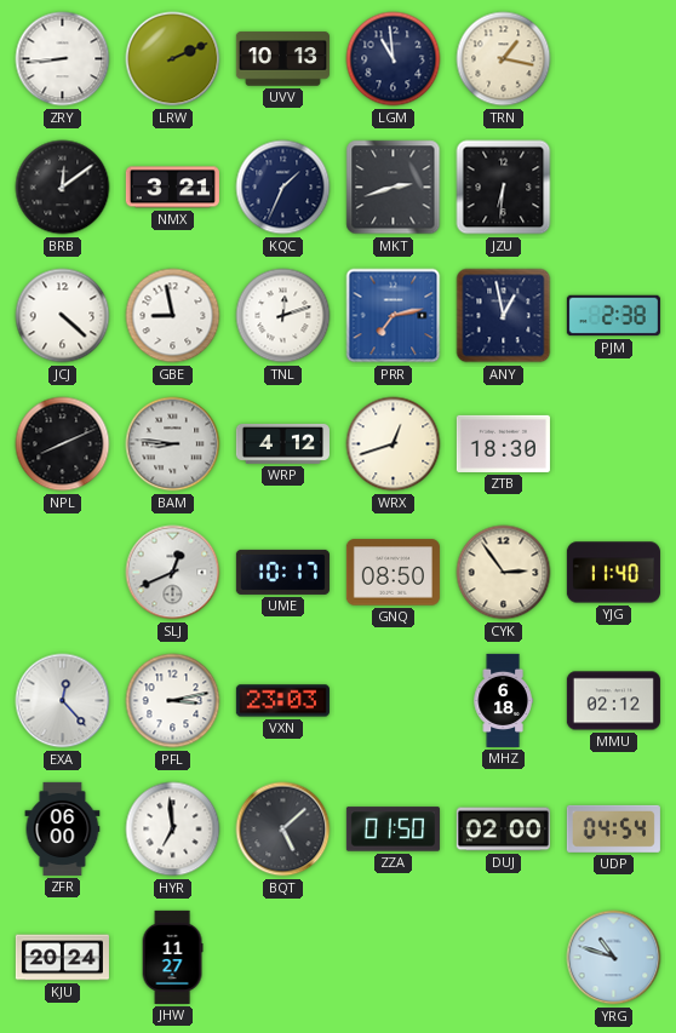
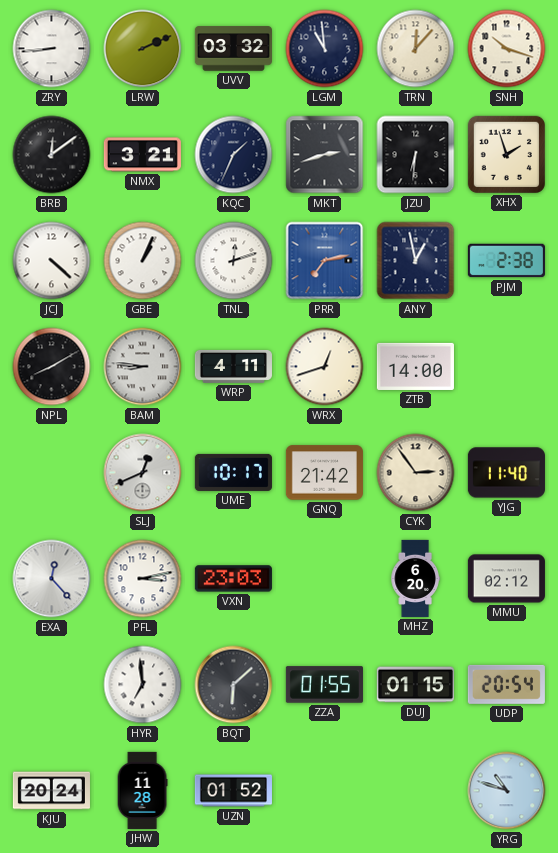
UVV: 10:13 -> 03:32 (233, 49)
TRN: 1:17 -> 12:07 (416, 49)
SNH: none -> 10:18 (507, 49)
XHX: none -> 1:57 (506, 154)
GBE: 8:58 -> 1:04 (143, 261)
NPL: 8:11 -> 8:10 (52, 367)
WRP: 4:12 -> 4:11 (233, 367)
ZTB: 18:30 -> 14:00 (415, 366)
GNQ: 08:50 -> 21:42 (324, 473)
MHZ: 6:18 -> 6:20 (415, 578)
ZFR: 06:00 -> none (63, 828)
BQT: 5:08 -> 6:08 (234, 685)
ZZA: 01:50 -> 01:55 (324, 685)
DUJ: 02:00 -> 01:15 (415, 685)
UDP: 04:54 -> 20:54 (506, 684)
JHW: 11:27 -> 11:28 (142, 790)
UZN: none -> 01:52 (233, 791)
